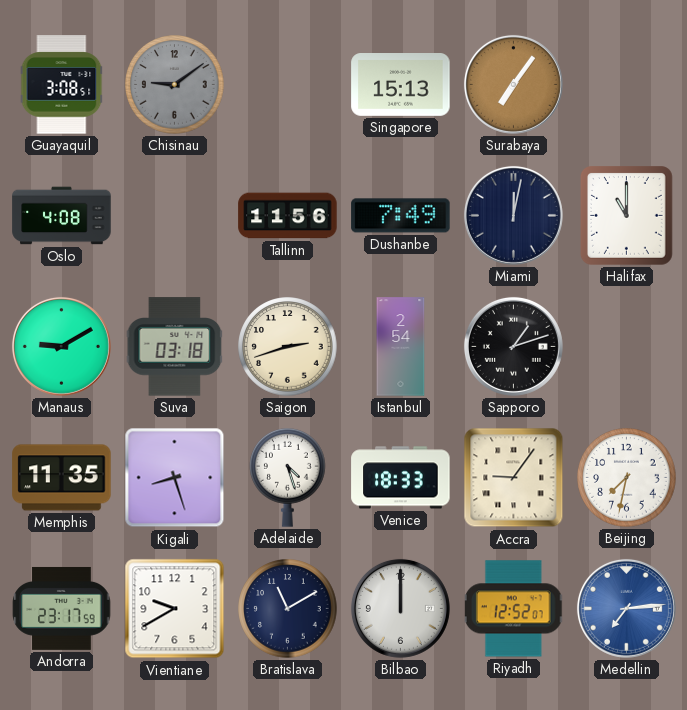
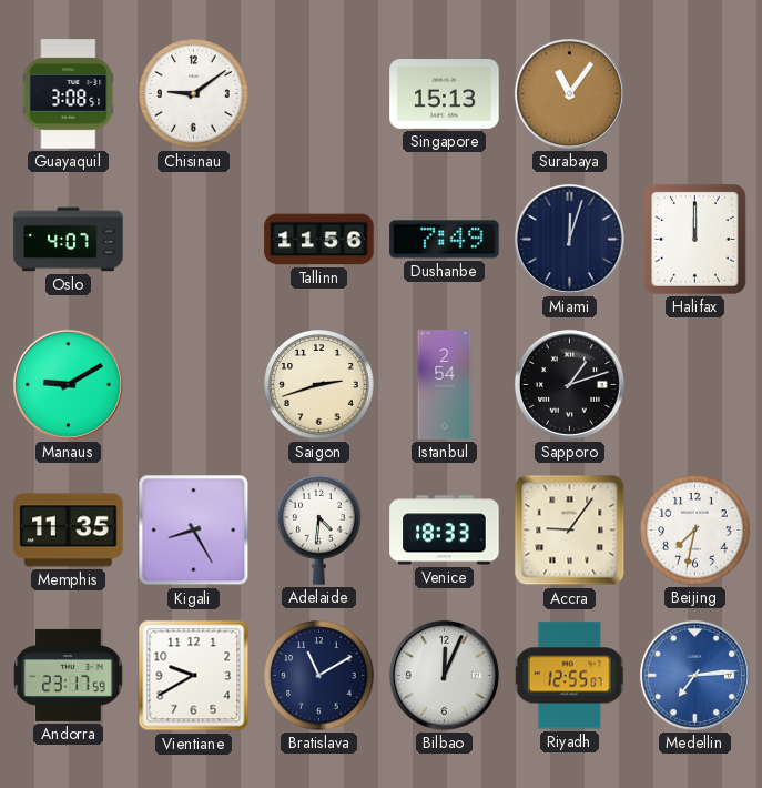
Chisinau dial: grey -> white (194, 94)
Surabaya: 7:06 -> 11:06 (569, 93)
Oslo: 4:08 -> 4:07 (69, 240)
Miami: 12:02 -> 12:03 (569, 239)
Halifax: 11:00 -> 12:00 (695, 240)
Suva: 03:18 -> none (175, 347)
Kigali: 8:27 -> 8:25 (194, 531)
Adelaide: 4:27 -> 4:31 (319, 529)
Bilbao: 12:00 -> 12:04 (444, 675)
Riyadh: 12:52 -> 12:55 (570, 676)
